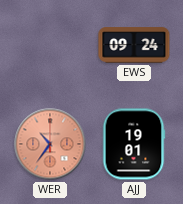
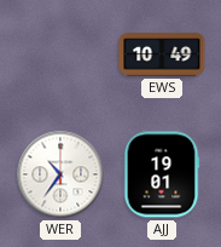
EWS: 09:24 -> 10:49 (162, 54)
WER dial: salmon -> white (60, 174)
